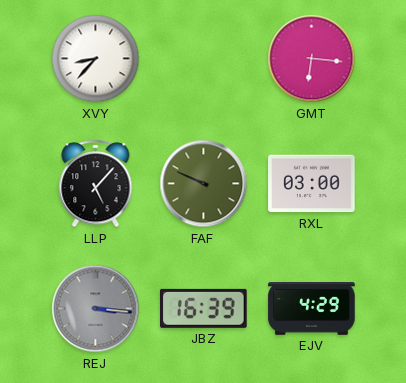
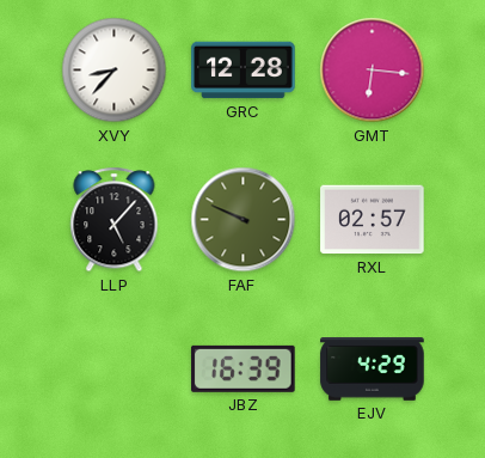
GRC: none -> 12:28 (244, 71)
RXL: 03:00 -> 02:57 (373, 220)
REJ: 3:16 -> none (96, 309)
